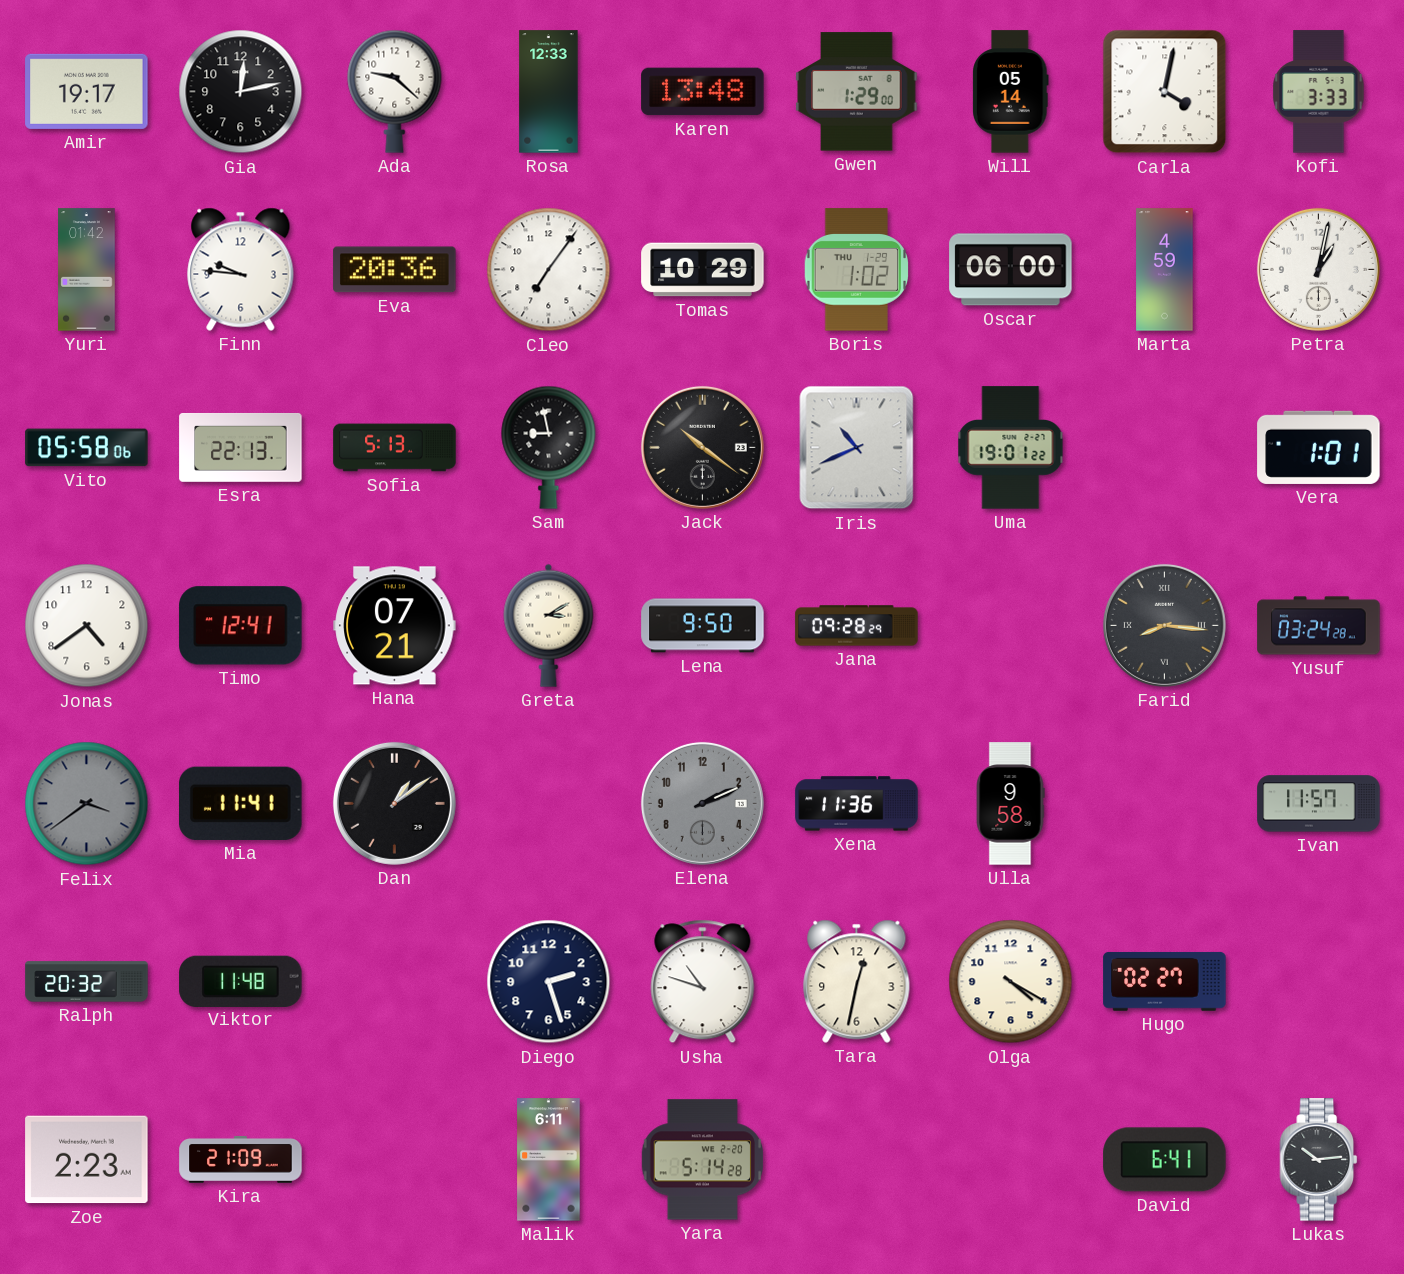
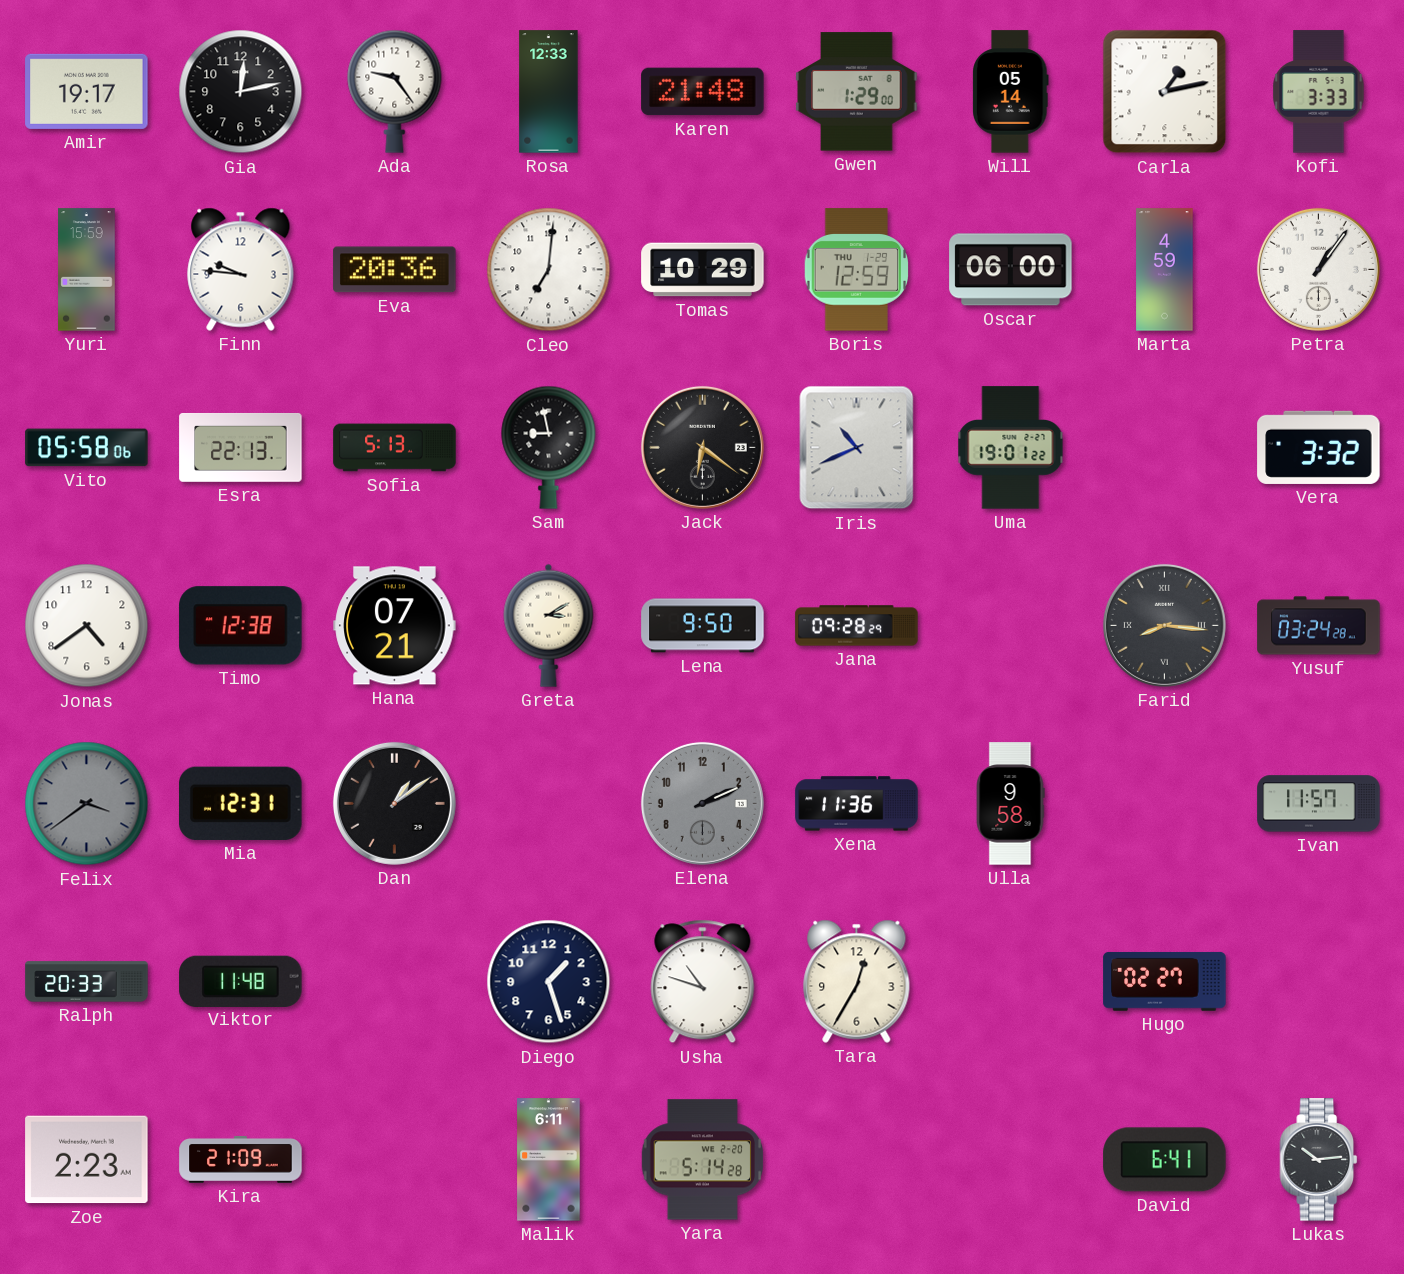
Ada: 9:22 -> 9:24 (395, 91)
Karen: 13:48 -> 21:48 (703, 92)
Carla: 4:02 -> 1:13 (1165, 92)
Yuri: 01:42 -> 15:59 (87, 270)
Cleo: 7:06 -> 7:01 (549, 270)
Boris: 1:02 -> 12:59 (857, 270)
Petra: 1:02 -> 1:06 (1318, 269)
Jack: 10:21 -> 6:21 (702, 447)
Vera: 1:01 -> 3:32 (1319, 447)
Timo: 12:41 -> 12:38 (241, 626)
Mia: 11:41 -> 12:31 (241, 803)
Ralph: 20:32 -> 20:33 (87, 982)
Diego: 2:27 -> 1:27 (549, 982)
Tara: 12:32 -> 12:35 (857, 981)
Olga: 4:20 -> none (1011, 982)
